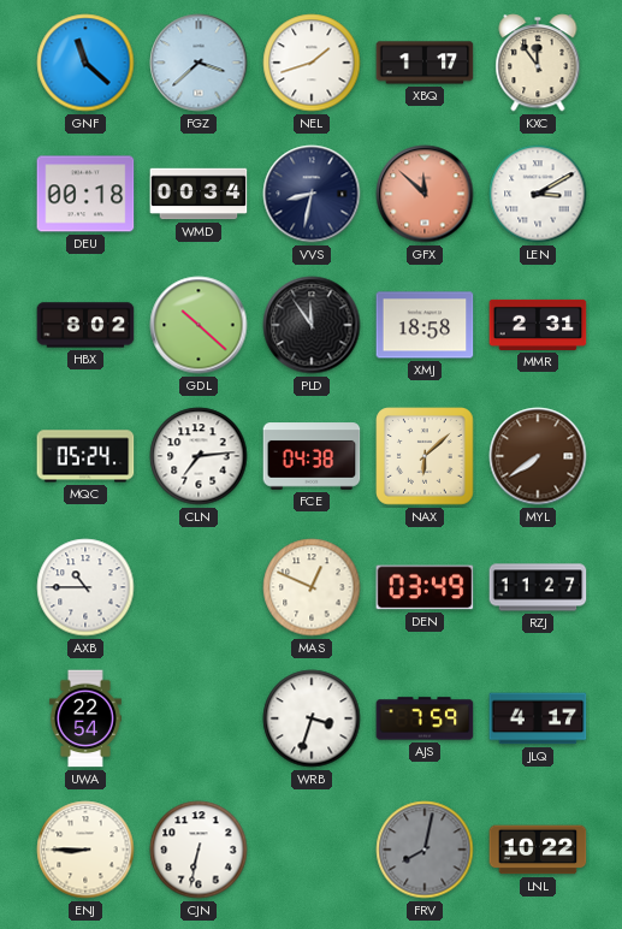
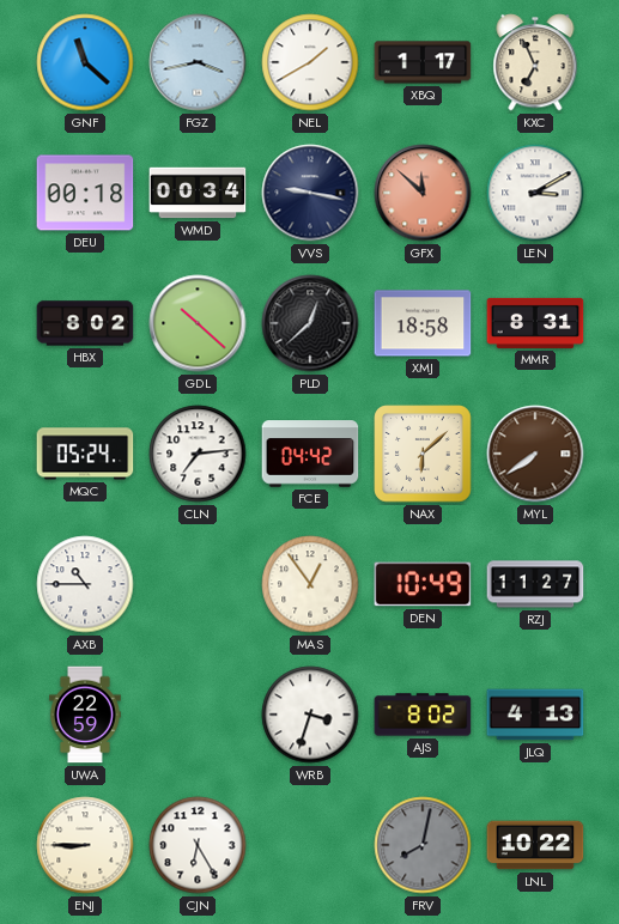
FGZ: 3:38 -> 3:43 (198, 62)
NEL: 1:42 -> 1:40 (310, 62)
KXC: 11:54 -> 6:56 (535, 62)
VVS: 8:32 -> 9:17 (310, 193)
PLD: 11:54 -> 12:38 (310, 323)
MMR: 2:31 -> 8:31 (535, 323)
FCE: 04:38 -> 04:42 (310, 454)
MAS: 12:49 -> 12:54 (310, 584)
DEN: 03:49 -> 10:49 (423, 584)
UWA: 22:54 -> 22:59 (85, 715)
AJS: 7:59 -> 8:02 (423, 715)
JLQ: 4:17 -> 4:13 (535, 715)
CJN: 6:32 -> 6:25 (198, 845)
